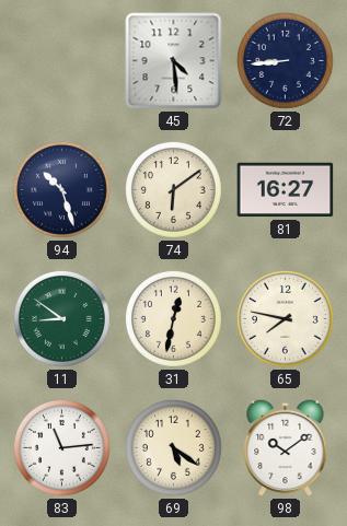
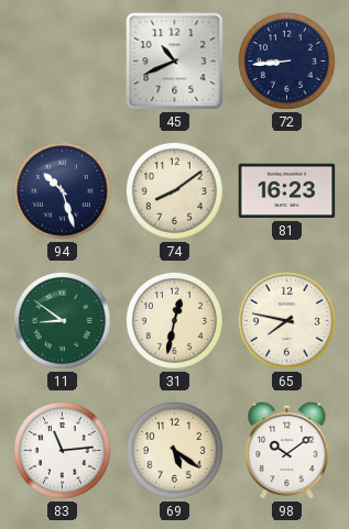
45: 4:29 -> 10:41 (175, 62)
74: 6:09 -> 8:09 (174, 190)
81: 16:27 -> 16:23 (287, 191)
